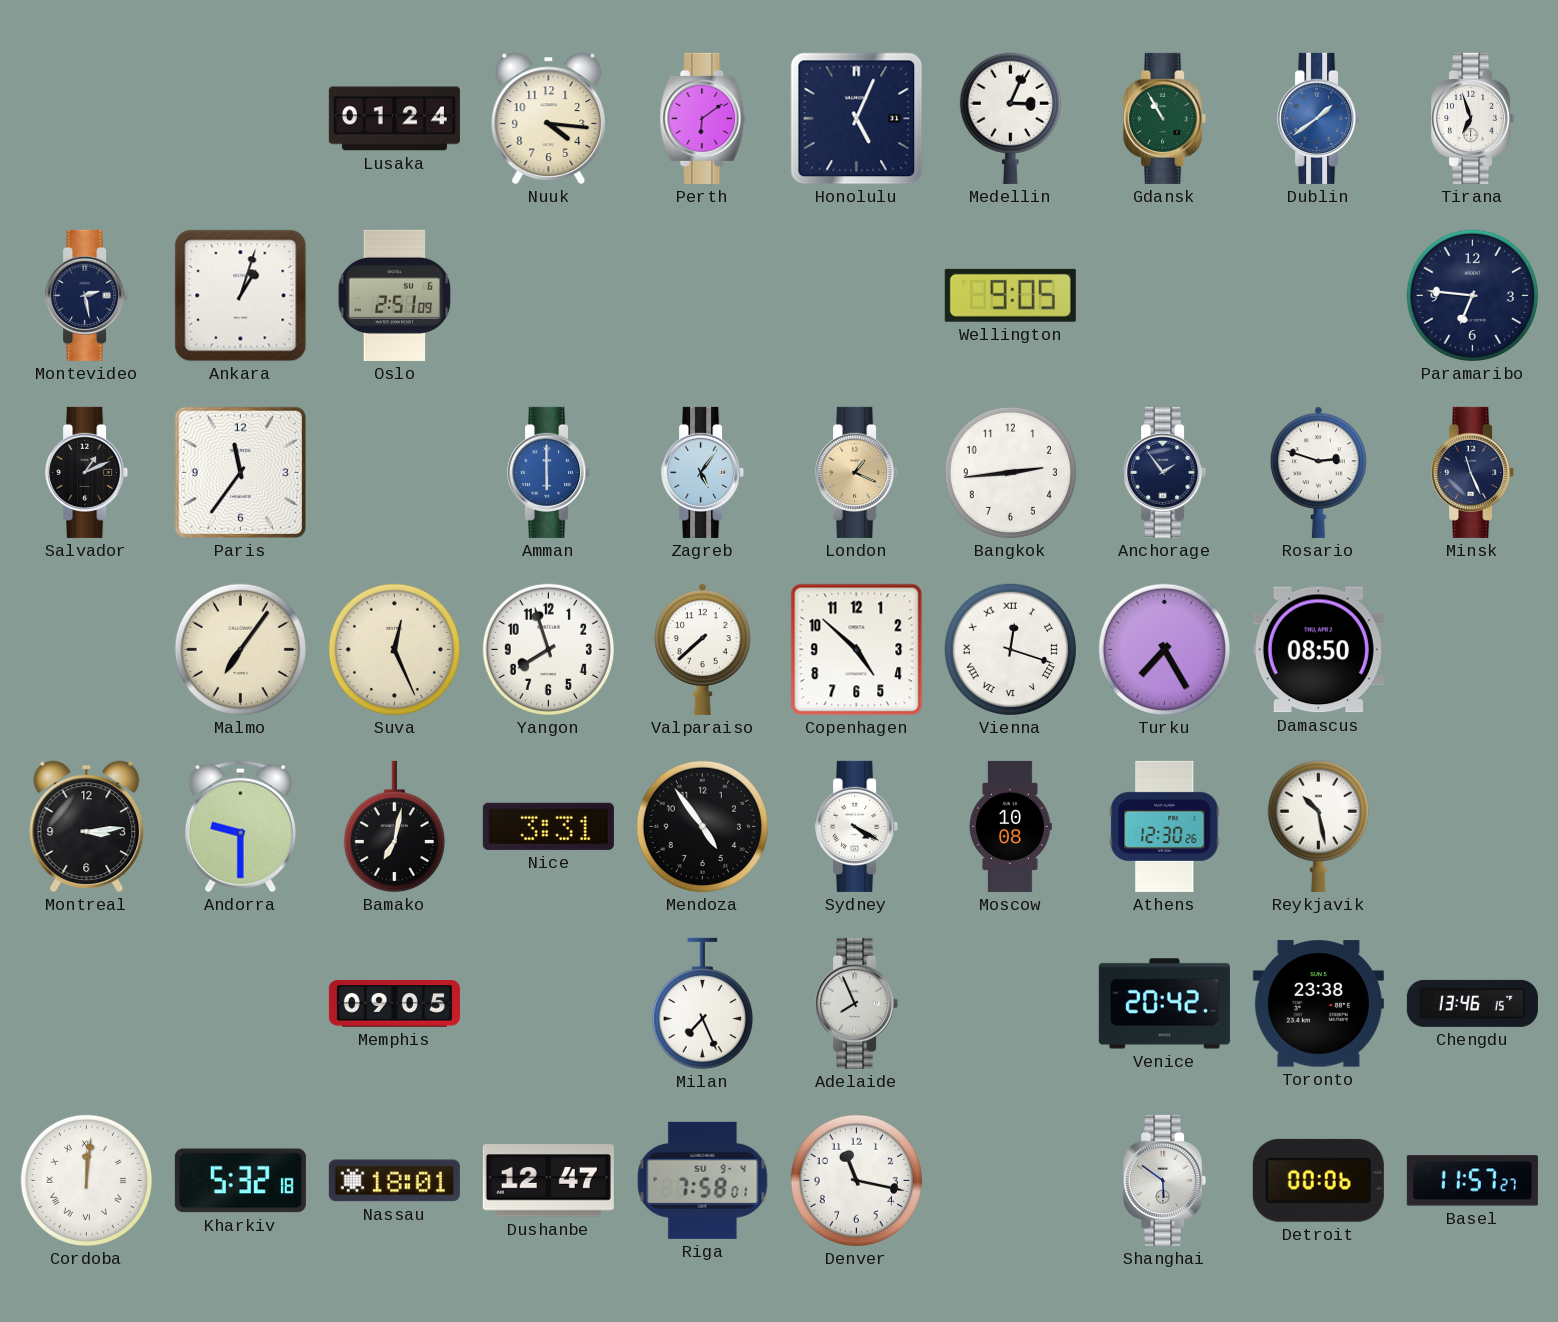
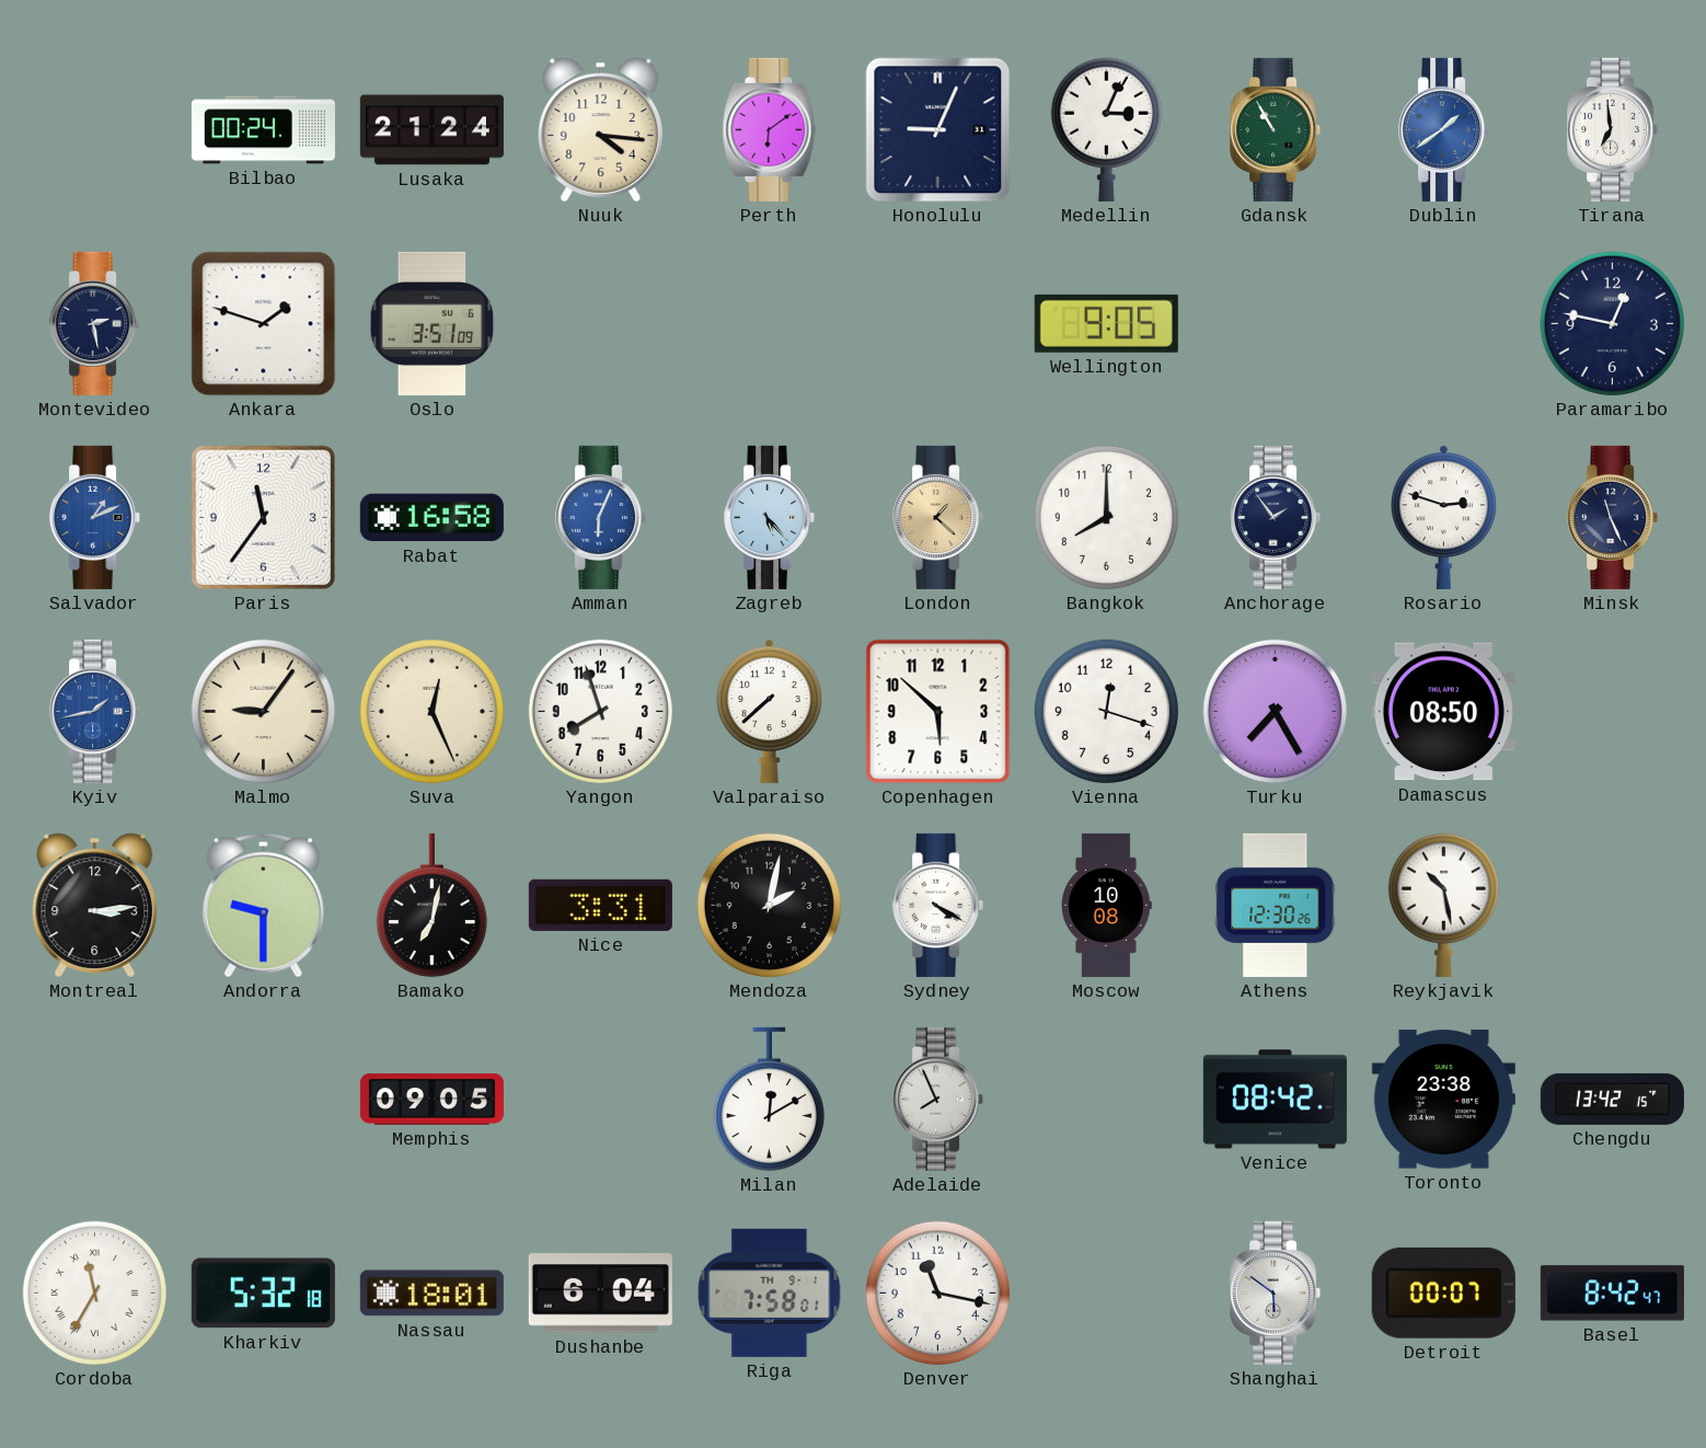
Bilbao: none -> 00:24 (263, 130)
Lusaka: 01:24 -> 21:24 (431, 130)
Honolulu: 5:04 -> 9:04 (938, 130)
Tirana: 6:57 -> 6:59 (1613, 129)
Ankara: 1:03 -> 1:48 (264, 324)
Oslo: 2:51 -> 3:51 (433, 323)
Paramaribo: 6:46 -> 12:47 (1612, 323)
Salvador dial: black -> blue (95, 517)
Rabat: none -> 16:58 (431, 518)
Amman: 6:00 -> 6:04 (601, 517)
Zagreb: 5:06 -> 5:23 (770, 517)
London: 1:19 -> 1:22 (938, 517)
Bangkok: 2:44 -> 8:00 (1106, 517)
Kyiv: none -> 1:43 (95, 711)
Malmo: 7:06 -> 9:06 (263, 711)
Copenhagen: 4:52 -> 5:52 (938, 712)
Vienna numerals: Roman -> Arabic (1106, 711)
Mendoza: 4:54 -> 2:02 (769, 905)
Milan: 7:26 -> 12:10 (769, 1100)
Venice: 20:42 -> 08:42 (1275, 1100)
Chengdu: 13:46 -> 13:42 (1612, 1099)
Cordoba: 12:01 -> 11:35 (94, 1292)
Dushanbe: 12:47 -> 6:04 (600, 1294)
Riga date: SU 9-4 -> TH 9-1 (770, 1292)
Detroit: 00:06 -> 00:07 (1443, 1292)
Basel: 11:57 -> 8:42 (1612, 1294)
